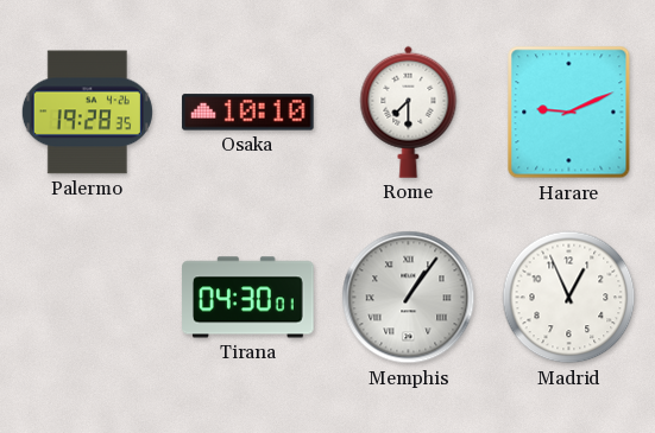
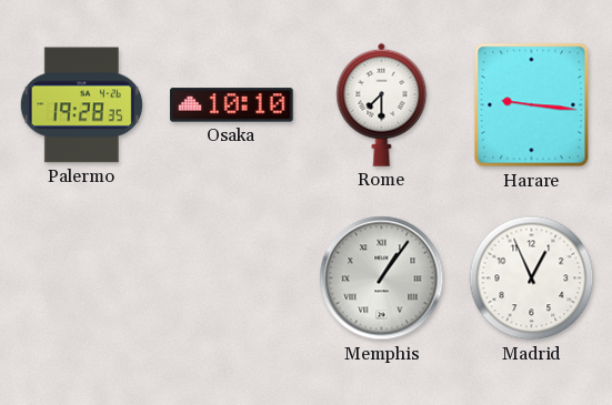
Harare: 9:11 -> 9:16 (532, 105)
Tirana: 04:30 -> none (248, 298)
